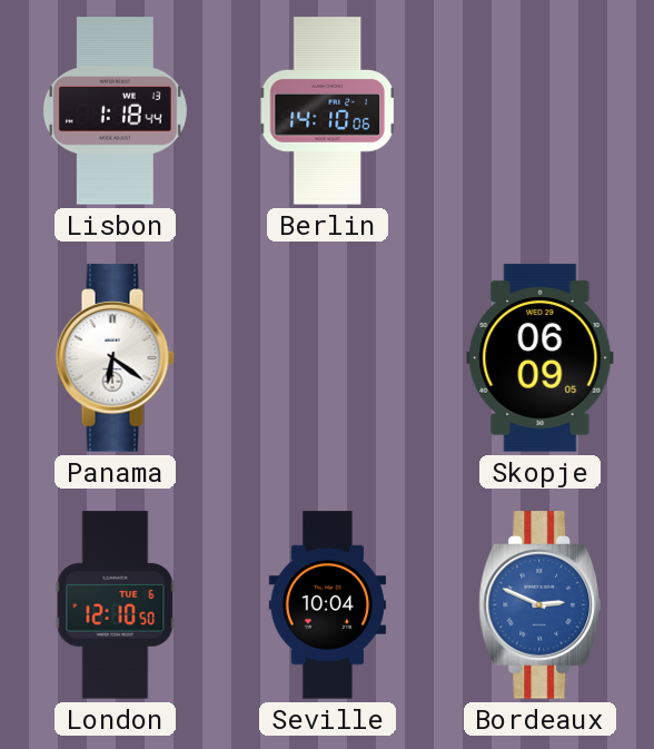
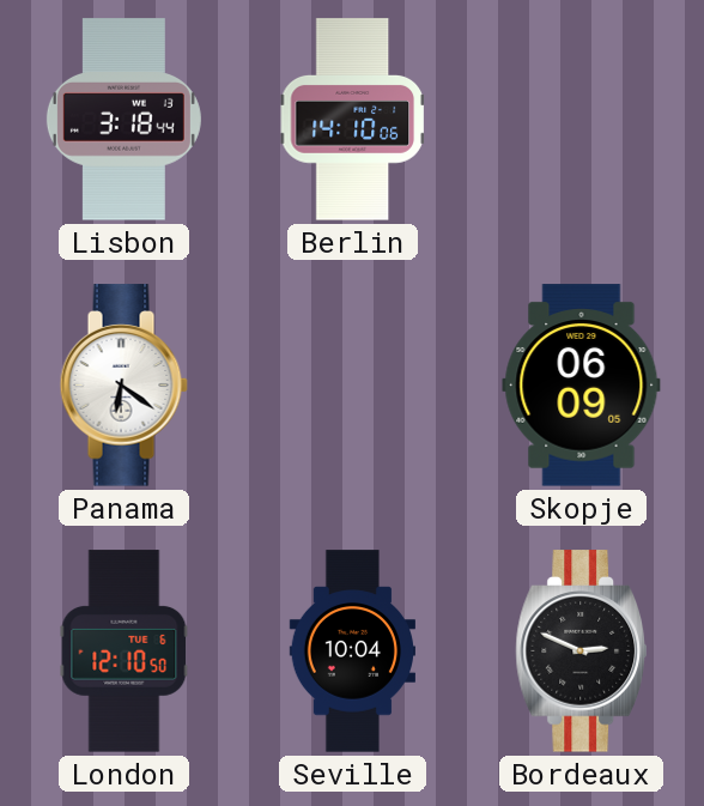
Lisbon: 1:18 -> 3:18 (123, 120)
Bordeaux dial: blue -> black (581, 652)
